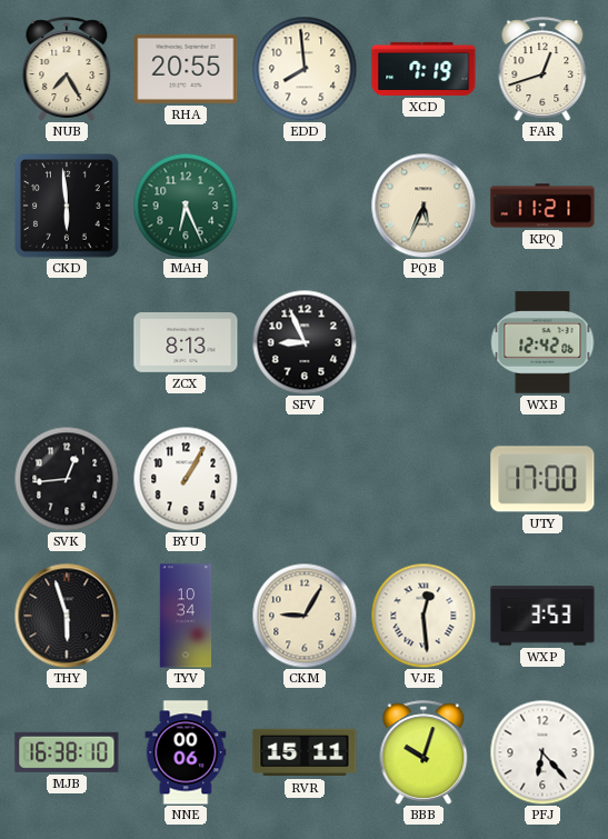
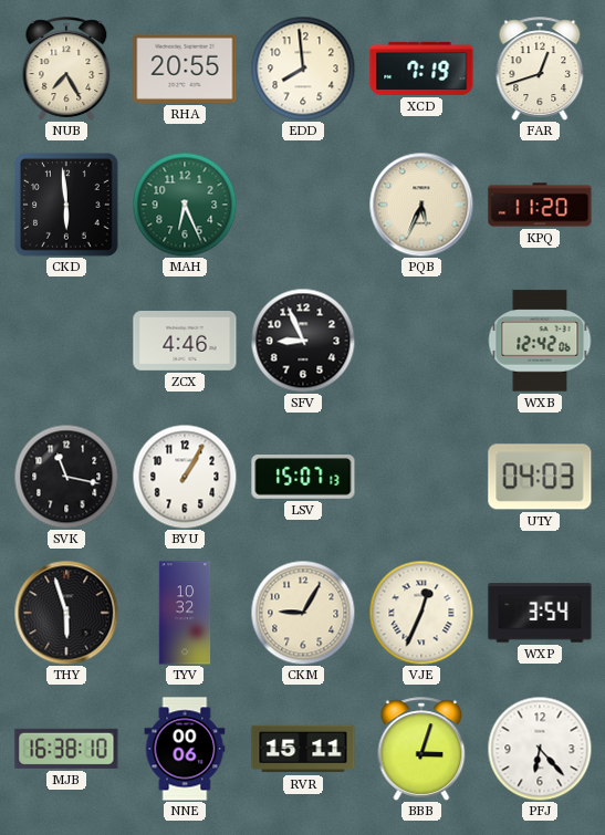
KPQ: 11:21 -> 11:20 (540, 205)
ZCX: 8:13 -> 4:46 (185, 342)
SVK: 12:44 -> 11:17 (66, 477)
LSV: none -> 15:07 (303, 478)
UTY: 17:00 -> 04:03 (540, 477)
TYV: 10:34 -> 10:32 (185, 613)
VJE: 12:29 -> 12:34 (421, 613)
WXP: 3:53 -> 3:54 (540, 613)
BBB: 10:03 -> 3:03 (421, 749)
